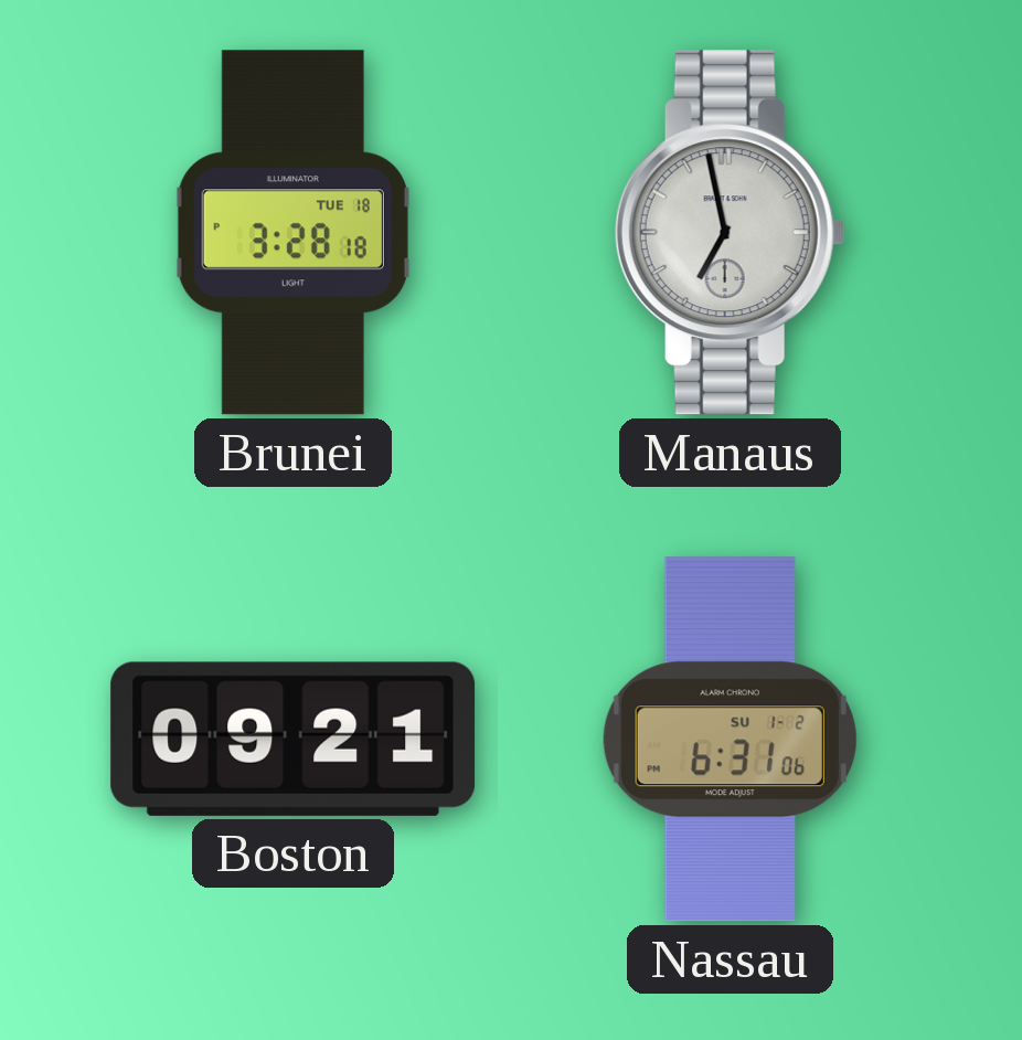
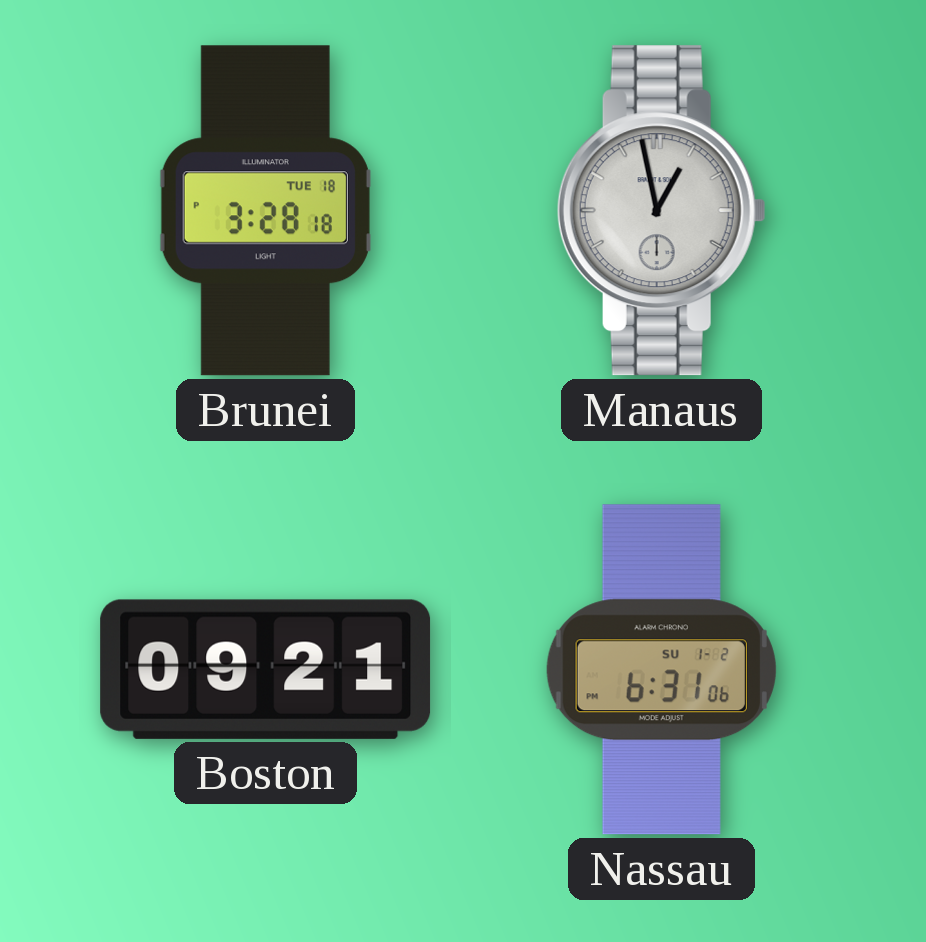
Manaus: 6:58 -> 12:58 (661, 211)
